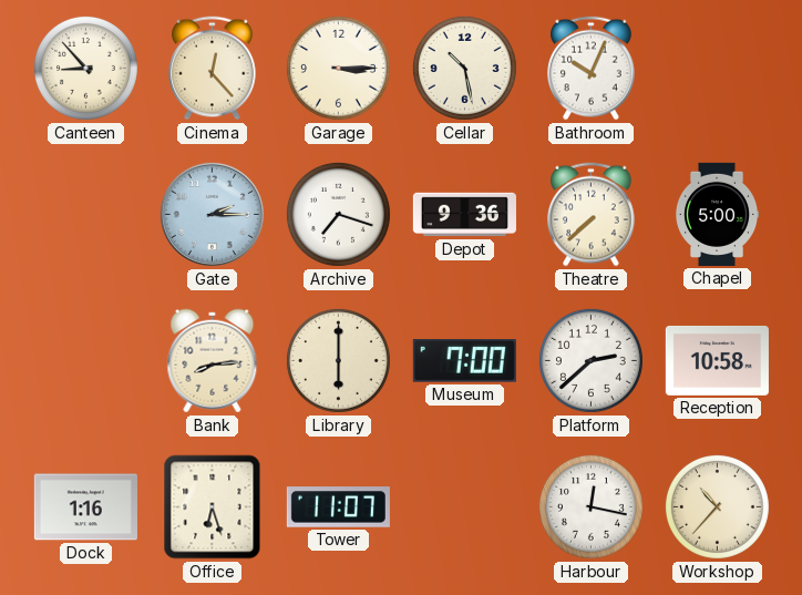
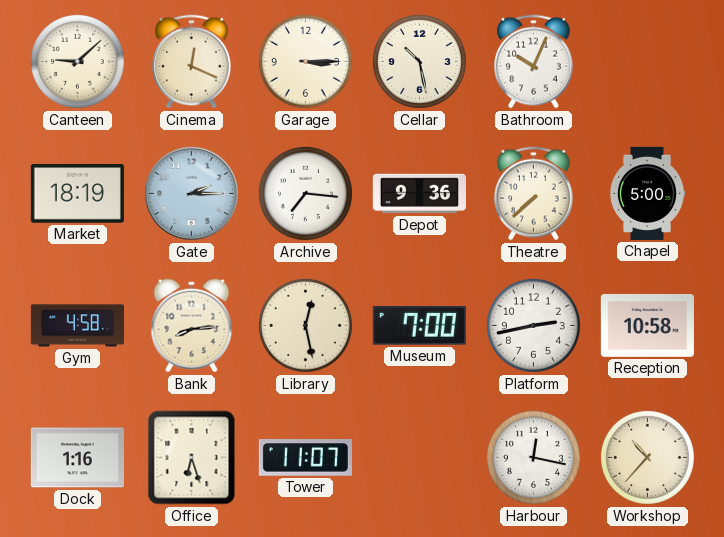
Canteen: 8:53 -> 9:08 (77, 61)
Cinema: 12:23 -> 12:19 (192, 62)
Market: none -> 18:19 (77, 194)
Archive: 7:18 -> 7:16 (305, 193)
Gym: none -> 4:58 (77, 326)
Library: 6:00 -> 12:28 (305, 325)
Platform: 2:38 -> 2:43 (533, 325)
